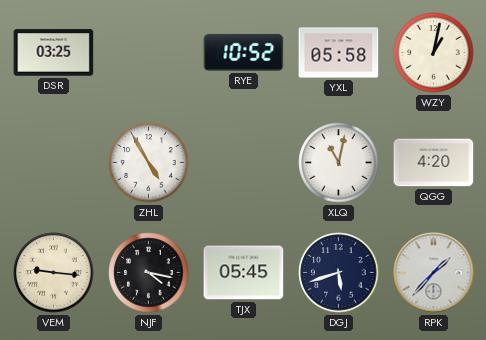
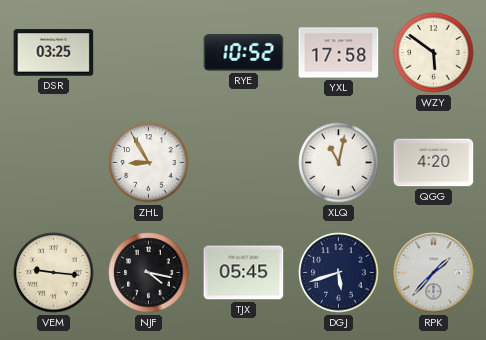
YXL: 05:58 -> 17:58 (339, 53)
WZY: 1:02 -> 5:51 (434, 53)
ZHL: 4:55 -> 8:55 (149, 163)
